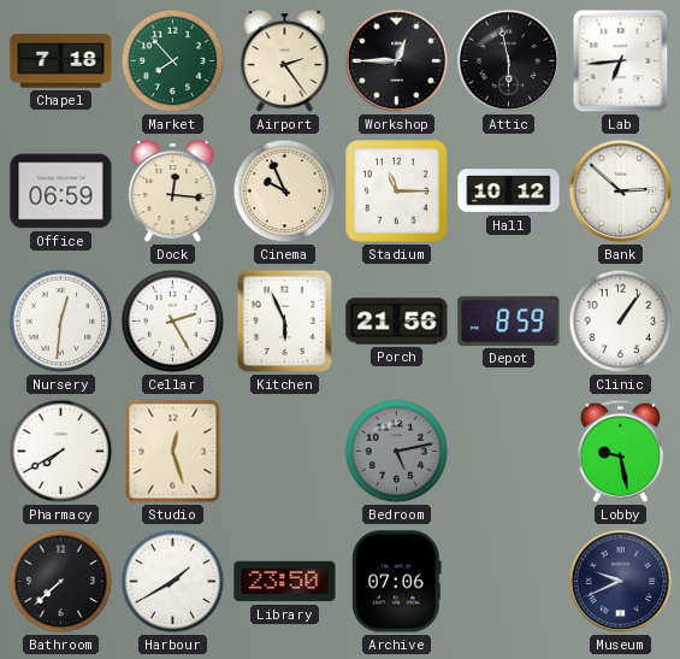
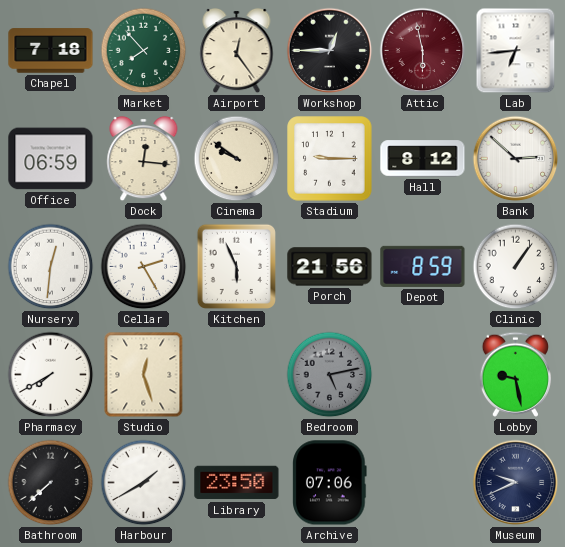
Airport: 2:24 -> 12:24 (237, 51)
Attic dial: black -> burgundy (423, 51)
Cinema: 9:56 -> 9:51 (237, 159)
Stadium: 11:15 -> 9:15 (330, 159)
Hall: 10:12 -> 8:12 (423, 159)
